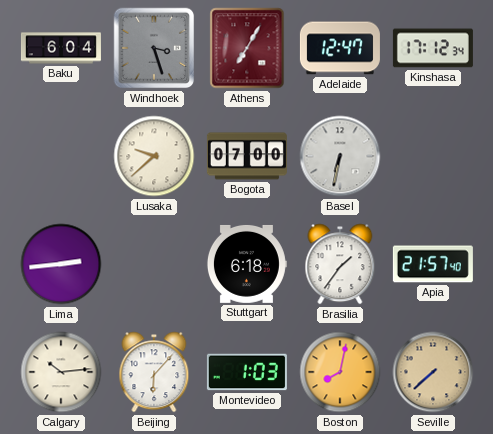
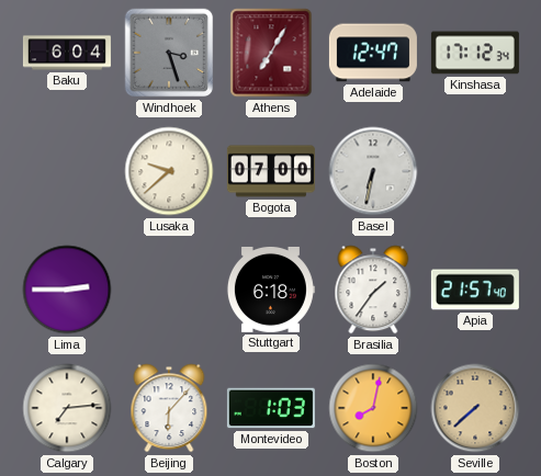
Lima: 2:44 -> 2:45 (67, 290)
Calgary: 10:14 -> 7:14 (67, 408)
